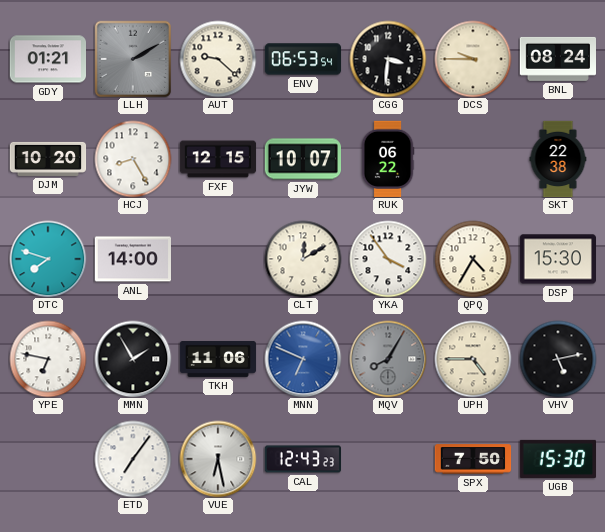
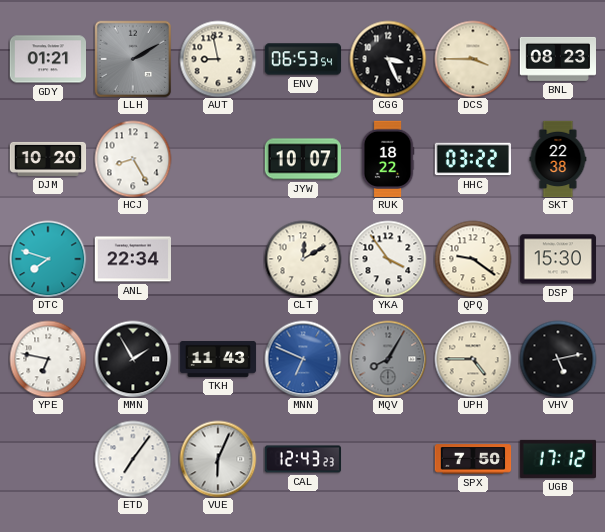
AUT: 9:22 -> 8:58 (218, 59)
CGG: 3:31 -> 3:26 (388, 59)
DCS: 9:45 -> 3:45 (473, 59)
BNL: 08:24 -> 08:23 (557, 59)
FXF: 12:15 -> none (218, 159)
RUK: 06:22 -> 18:22 (388, 158)
HHC: none -> 03:22 (472, 159)
ANL: 14:00 -> 22:34 (132, 259)
QPQ: 4:35 -> 9:21 (473, 259)
TKH: 11:06 -> 11:43 (218, 359)
VUE: 6:28 -> 6:04 (218, 459)
UGB: 15:30 -> 17:12 (557, 459)
